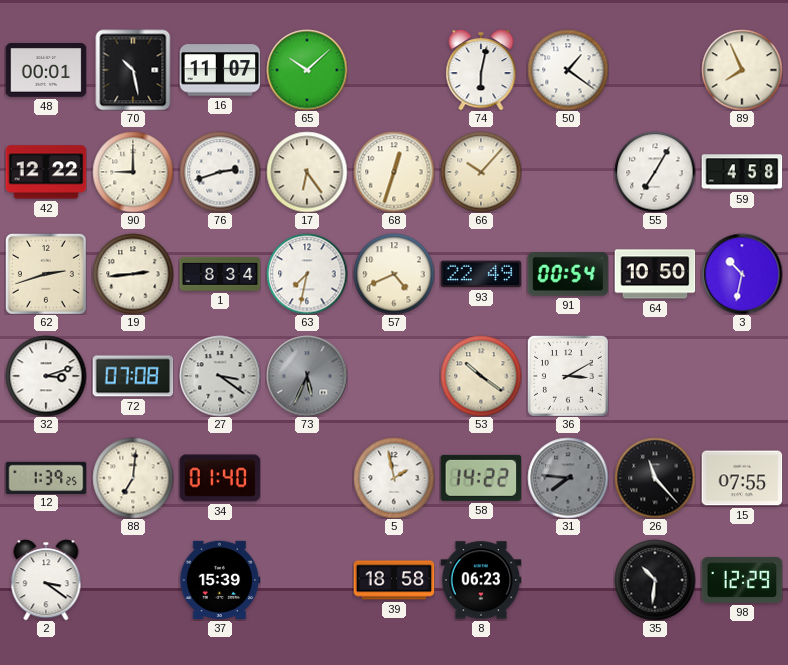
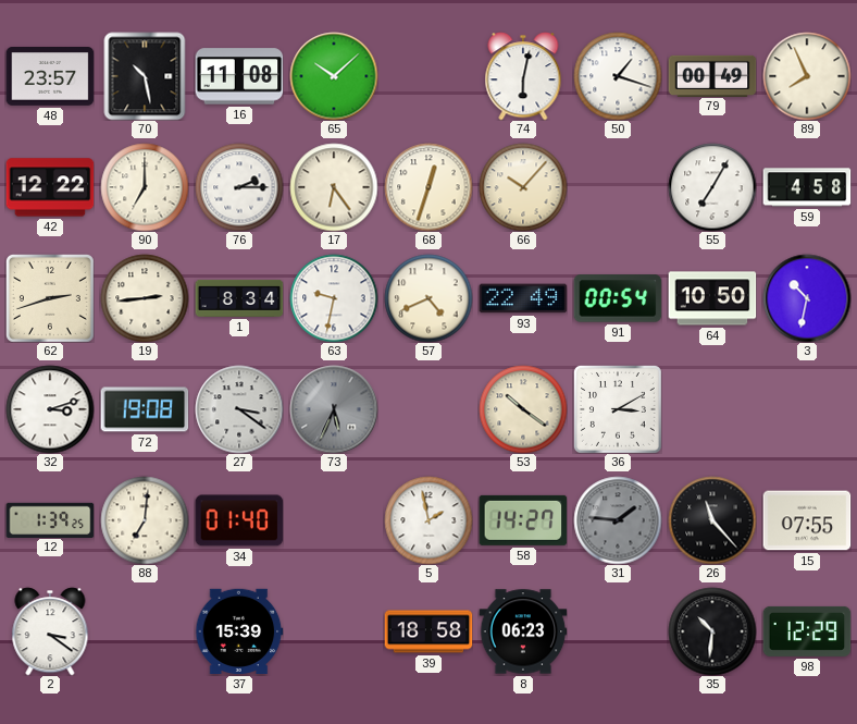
48: 00:01 -> 23:57 (50, 77)
16: 11:07 -> 11:08 (239, 76)
50: 1:21 -> 1:18 (618, 76)
79: none -> 00:49 (712, 75)
90: 9:00 -> 7:00 (145, 187)
76: 2:42 -> 2:15 (239, 187)
63: 7:32 -> 9:32 (334, 298)
72: 07:08 -> 19:08 (145, 409)
58: 14:22 -> 14:27 (523, 520)
31: 7:46 -> 1:46 (618, 520)
